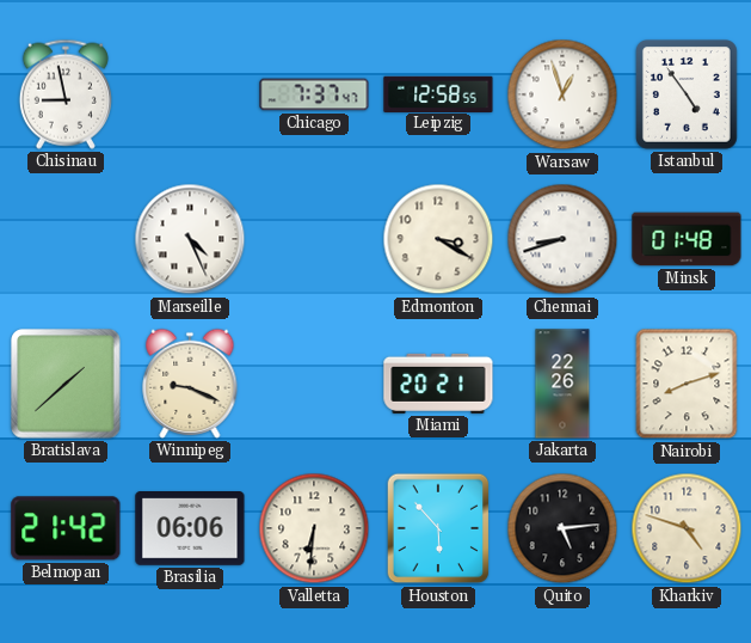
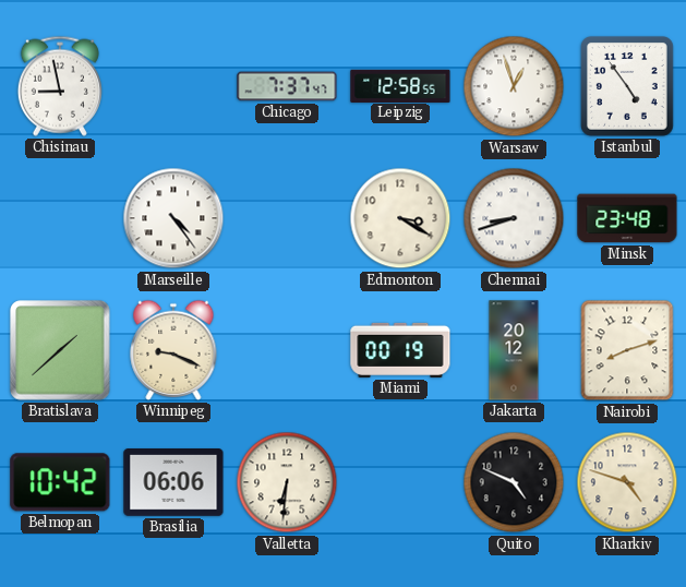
Marseille: 4:26 -> 4:24 (173, 218)
Minsk: 01:48 -> 23:48 (627, 218)
Miami: 20:21 -> 00:19 (400, 350)
Jakarta: 22:26 -> 20:12 (514, 350)
Belmopan: 21:42 -> 10:42 (60, 482)
Houston: 5:53 -> none (438, 528)
Quito: 5:14 -> 4:49 (514, 482)
